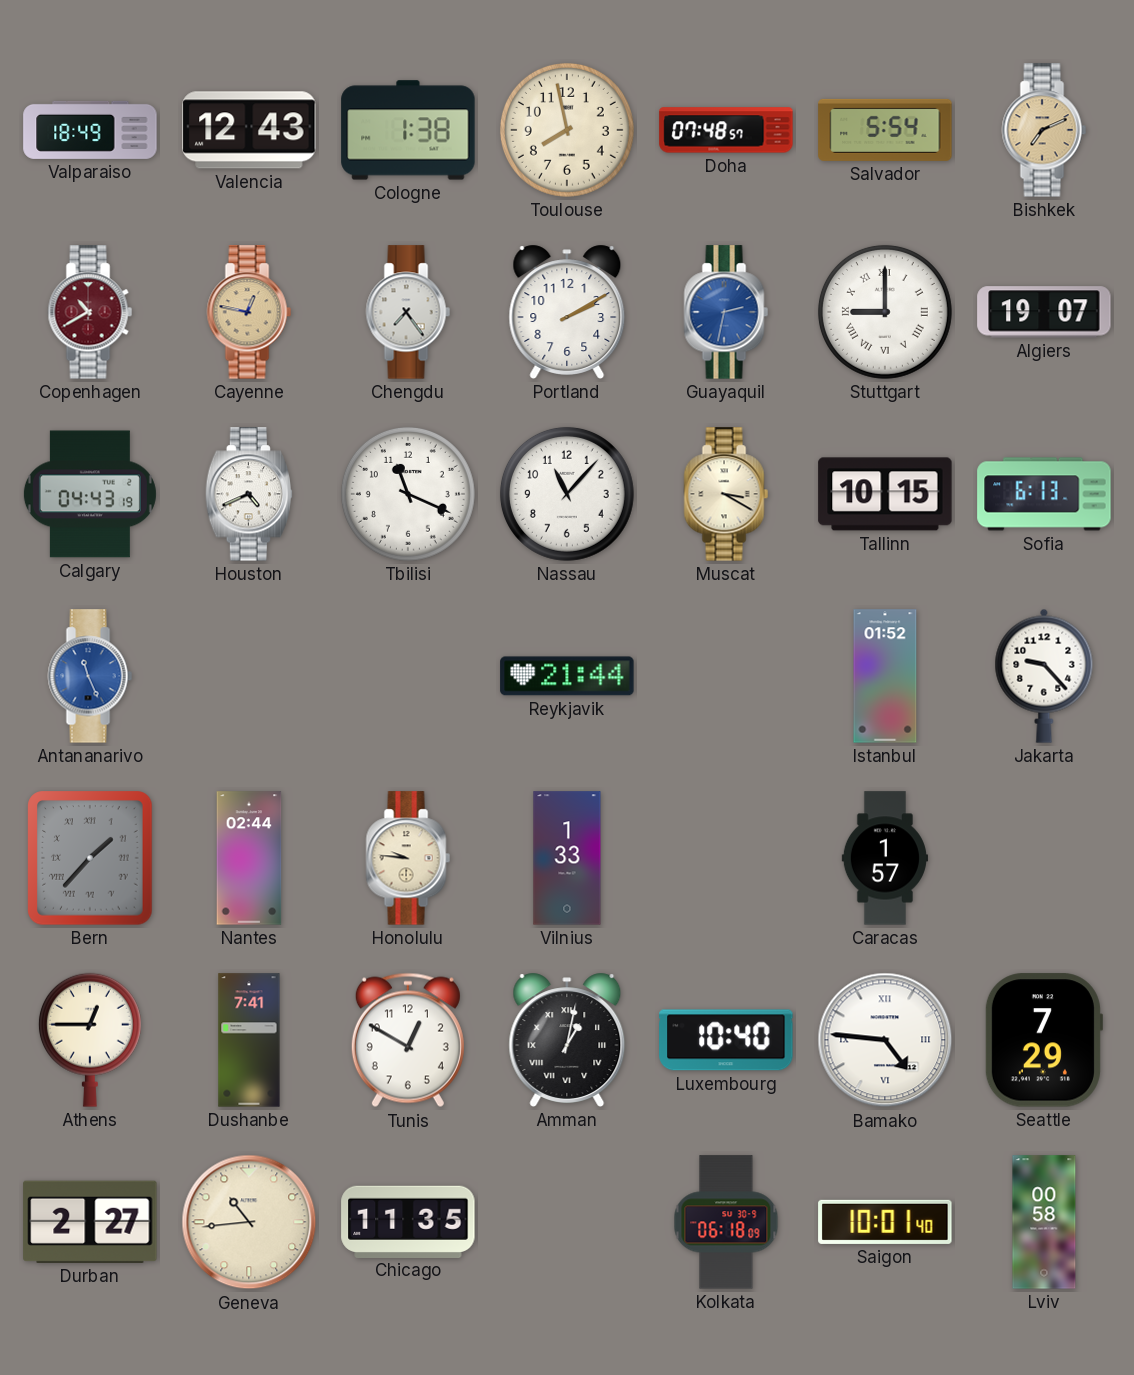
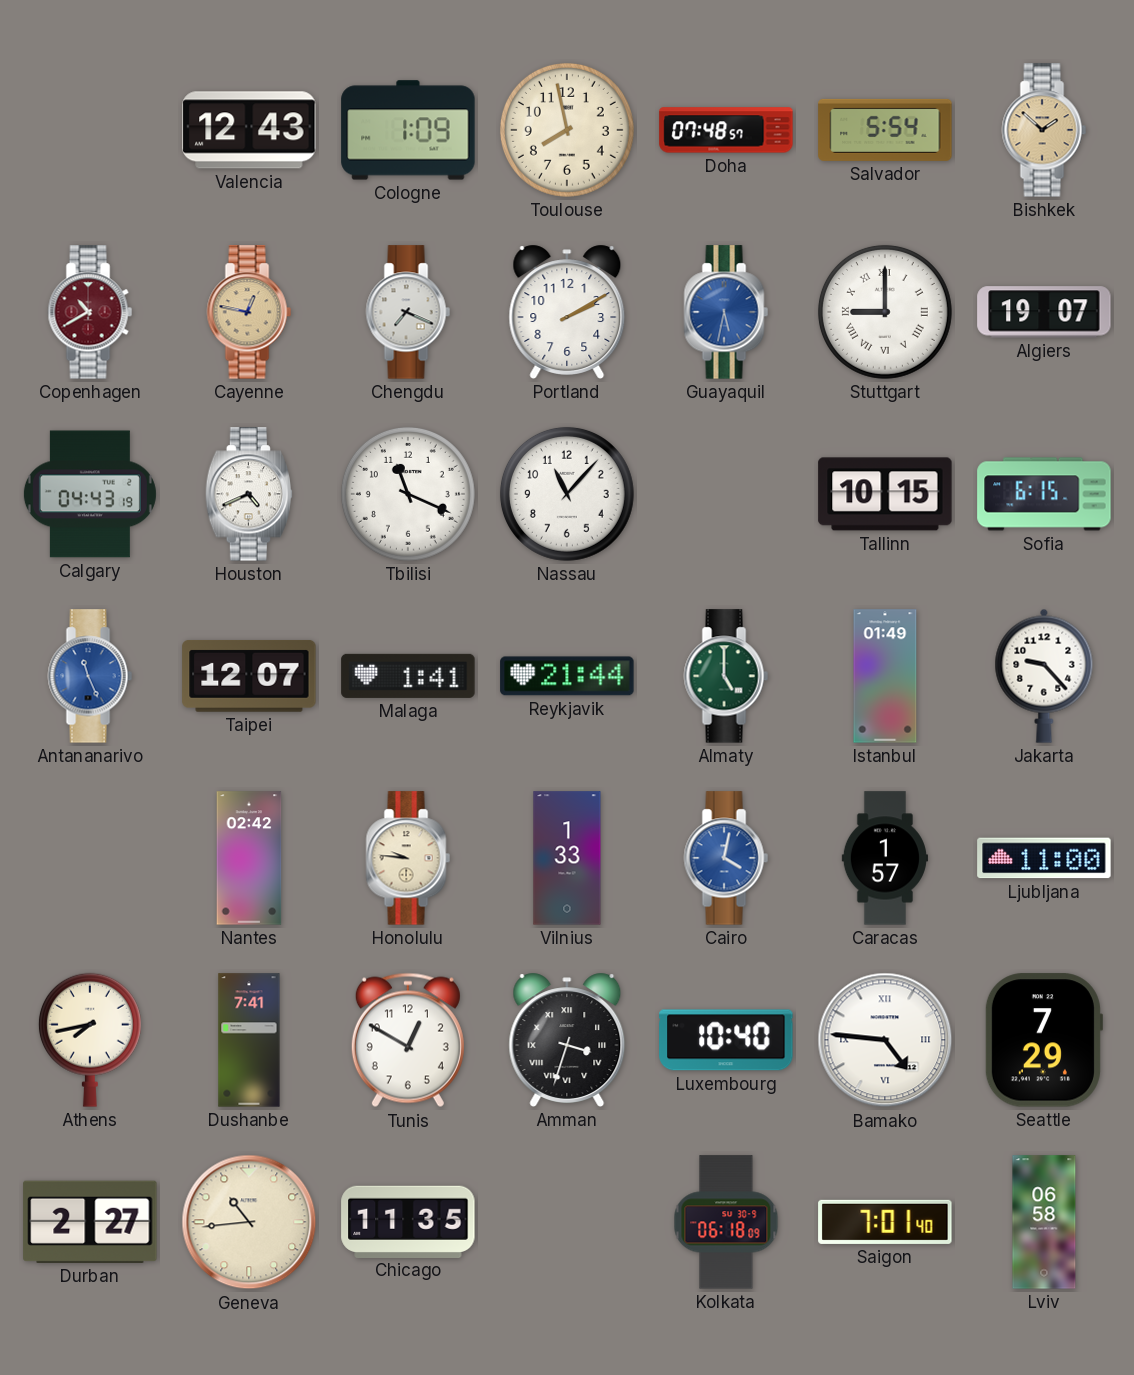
Valparaiso: 18:49 -> none (90, 130)
Cologne: 1:38 -> 1:09 (408, 130)
Bishkek: 7:11 -> 1:52 (1044, 130)
Chengdu: 7:24 -> 7:19 (408, 312)
Guayaquil: 2:32 -> 5:32 (726, 312)
Muscat: 3:20 -> none (726, 494)
Sofia: 6:13 -> 6:15 (1044, 494)
Taipei: none -> 12:07 (249, 676)
Malaga: none -> 1:41 (408, 676)
Almaty: none -> 5:00 (726, 676)
Istanbul: 01:52 -> 01:49 (885, 676)
Bern: 1:37 -> none (90, 858)
Nantes: 02:44 -> 02:42 (249, 858)
Cairo: none -> 4:02 (726, 858)
Ljubljana: none -> 11:00 (1044, 858)
Athens: 12:45 -> 7:43 (90, 1040)
Amman: 1:02 -> 3:33 (567, 1040)
Saigon: 10:01 -> 7:01 (885, 1222)
Lviv: 00:58 -> 06:58 (1044, 1222)
